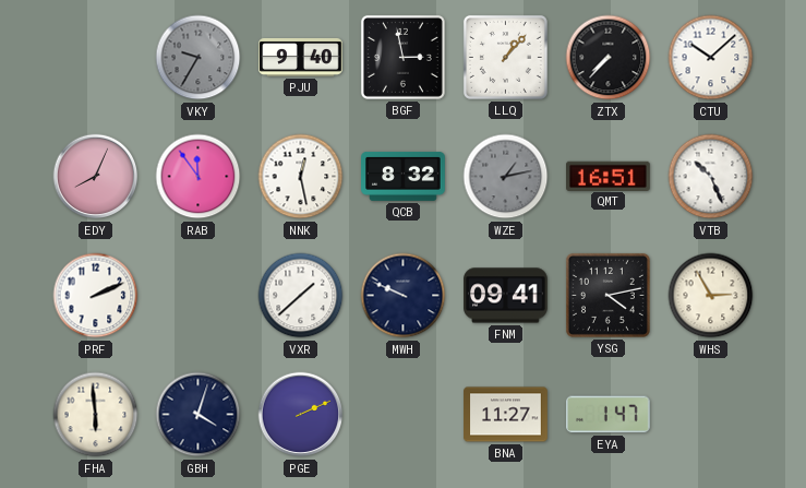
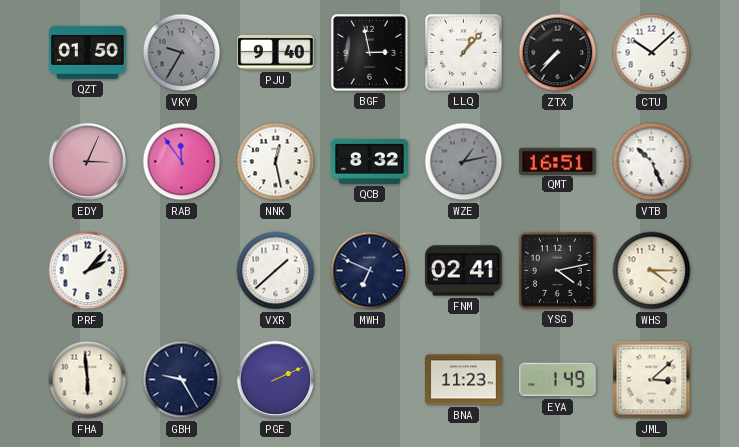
QZT: none -> 01:50 (88, 52)
EDY: 8:04 -> 3:04 (88, 162)
PRF: 2:11 -> 2:07 (88, 271)
MWH: 9:49 -> 6:49 (370, 271)
FNM: 09:41 -> 02:41 (464, 271)
WHS: 2:55 -> 4:15 (652, 271)
GBH: 4:03 -> 9:25 (182, 380)
BNA: 11:27 -> 11:23 (464, 380)
EYA: 1:47 -> 1:49 (558, 380)
JML: none -> 3:08 (652, 380)
